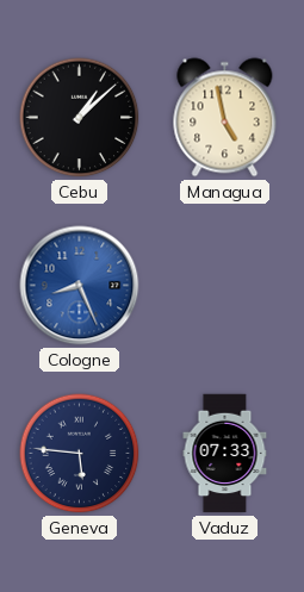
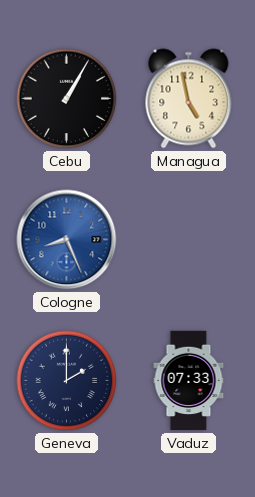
Cebu: 1:08 -> 1:05 (67, 99)
Geneva: 5:46 -> 2:00 (67, 381)
